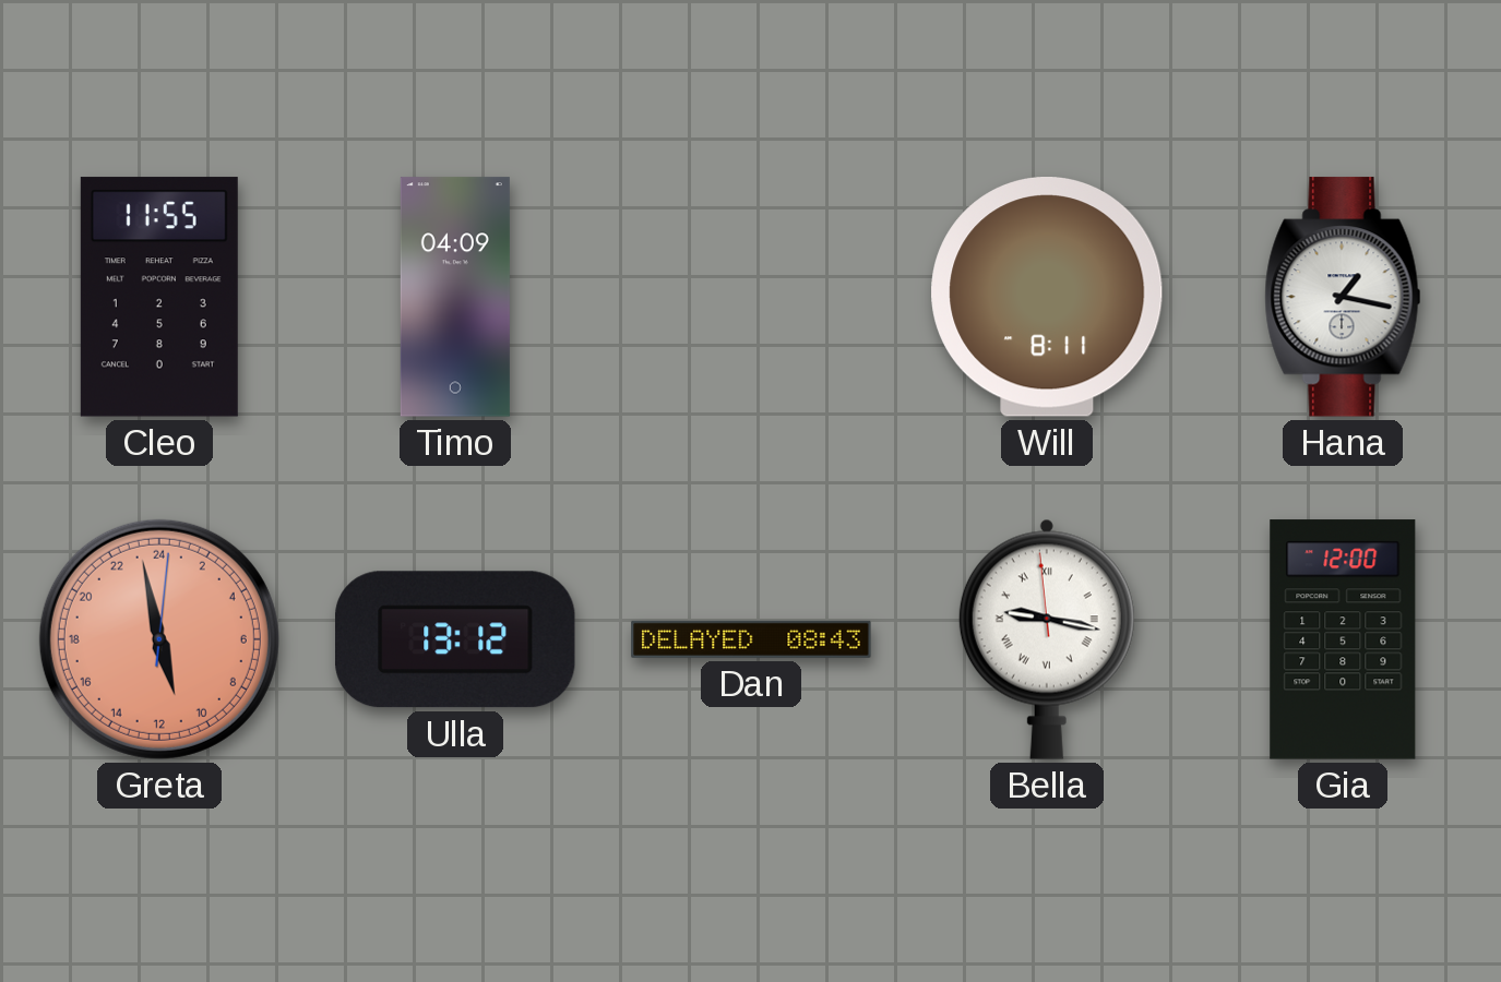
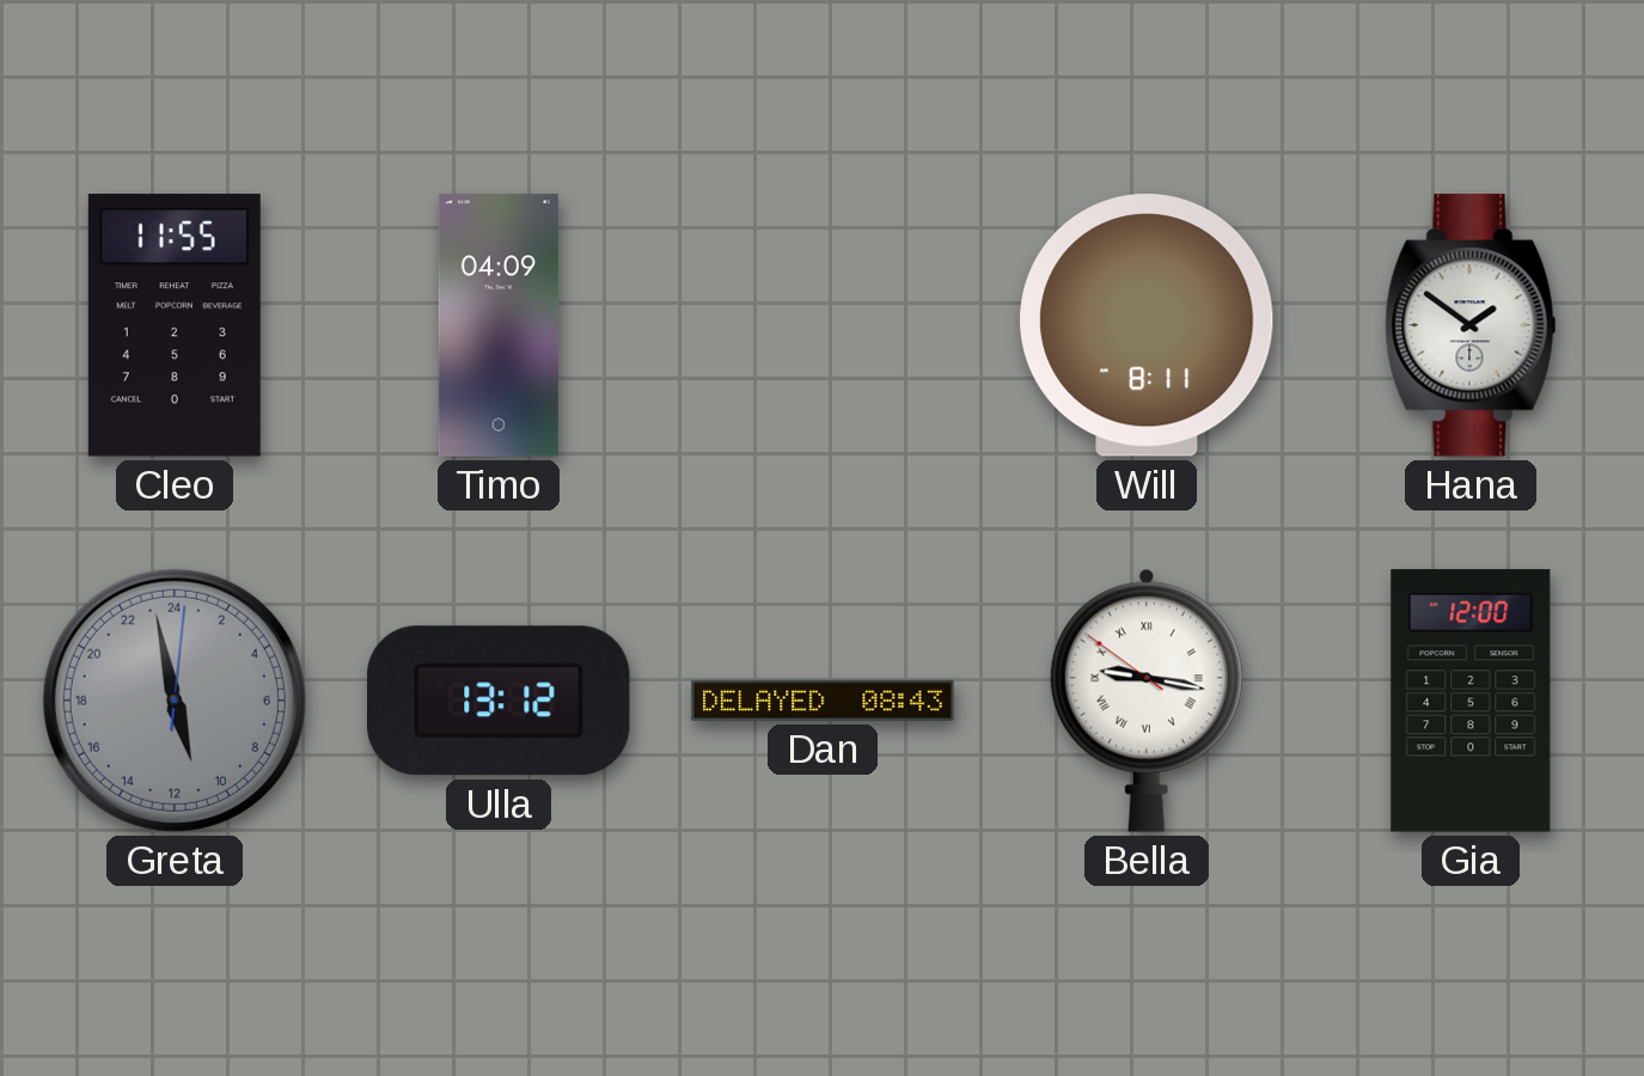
Hana: 1:17 -> 1:51 (1471, 325)
Greta dial: salmon -> grey (175, 701)
Bella: 9:16:59 -> 9:16:51 (1147, 701)
